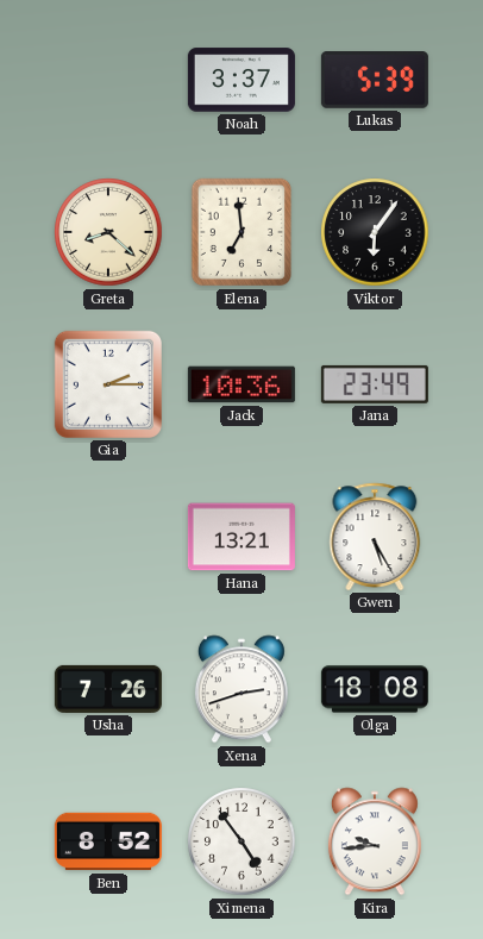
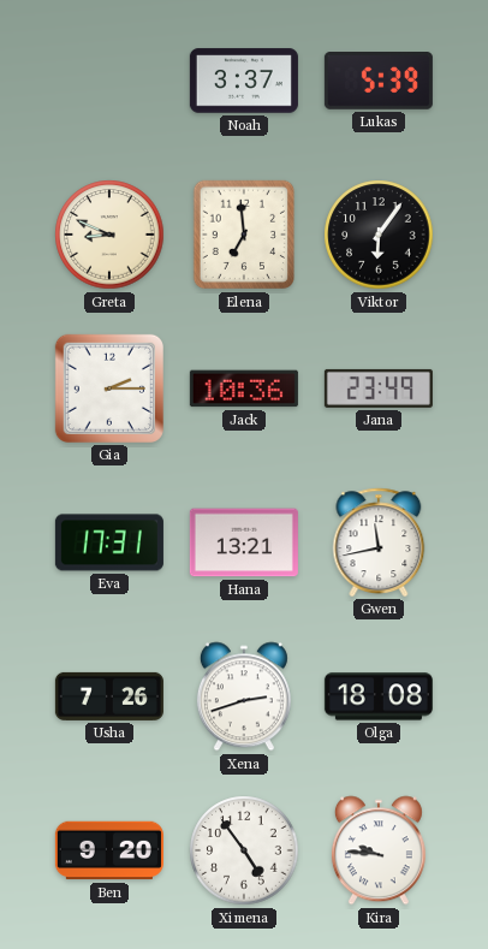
Greta: 8:22 -> 8:49 (109, 235)
Eva: none -> 17:31 (109, 542)
Gwen: 5:25 -> 11:43 (379, 542)
Ben: 8:52 -> 9:20 (109, 850)
Kira: 9:44 -> 9:46 (379, 850)
